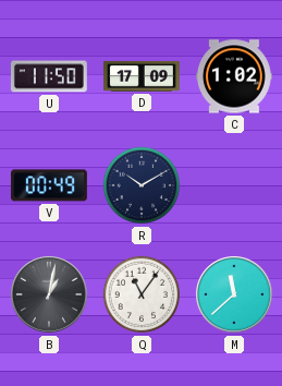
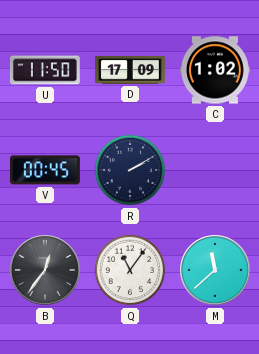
V: 00:49 -> 00:45 (45, 170)
R: 10:10 -> 2:10 (130, 170)
B: 1:02 -> 12:36 (46, 271)
